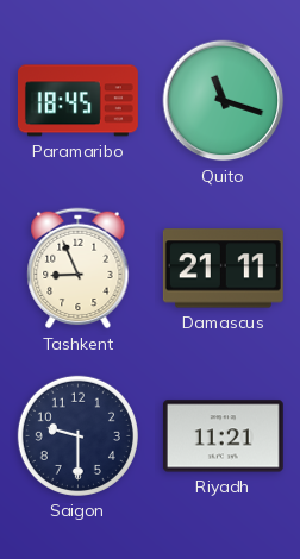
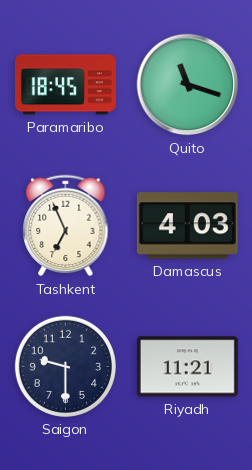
Tashkent: 8:56 -> 6:56 (66, 226)
Damascus: 21:11 -> 4:03 (187, 226)
